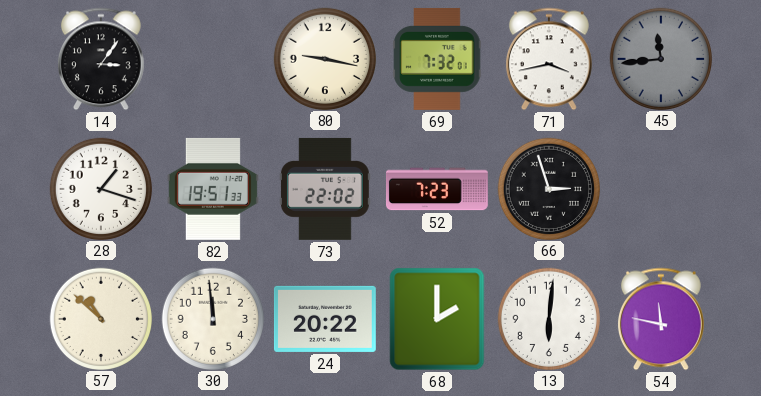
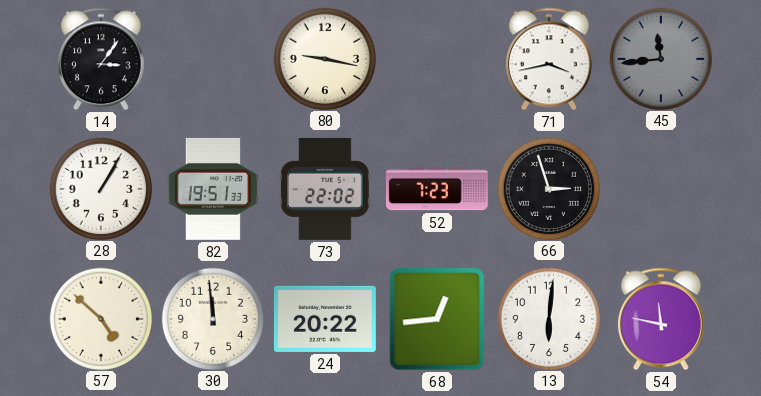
69: 7:32 -> none (437, 59)
28: 1:18 -> 1:05 (100, 188)
57: 10:52 -> 4:52 (100, 318)
68: 2:00 -> 12:44 (437, 319)
